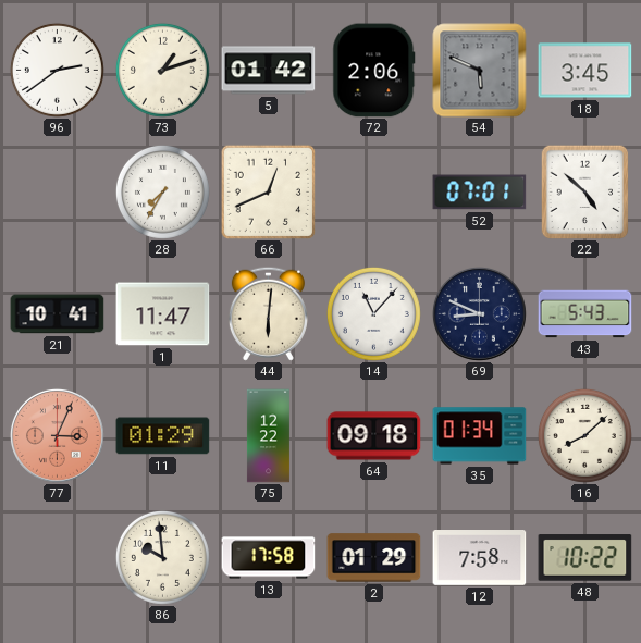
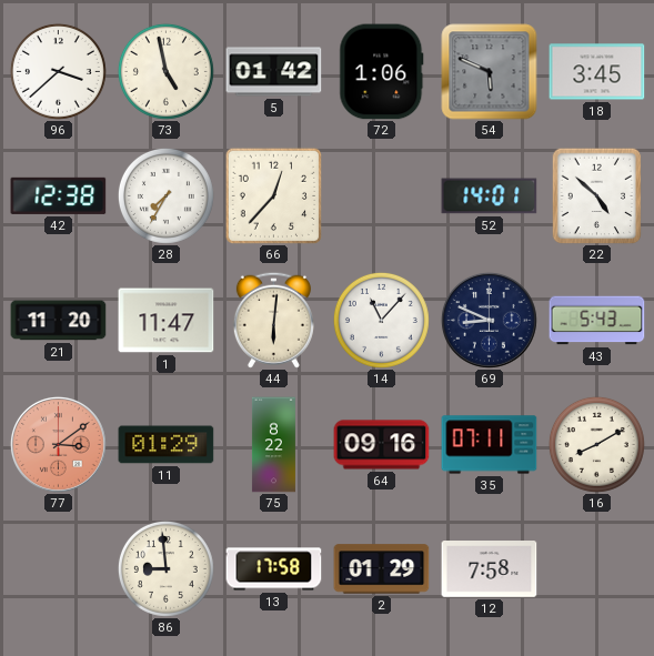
96: 2:39 -> 3:38 (58, 71)
73: 1:12 -> 4:58 (165, 71)
72: 2:06 -> 1:06 (382, 72)
42: none -> 12:38 (59, 195)
66: 12:41 -> 12:37 (273, 195)
52: 07:01 -> 14:01 (490, 196)
21: 10:41 -> 11:20 (59, 321)
77: 3:04 -> 3:09 (58, 444)
75: 12:22 -> 8:22 (273, 445)
64: 09:18 -> 09:16 (382, 445)
35: 01:34 -> 07:11 (490, 445)
16: 8:08 -> 8:10 (596, 444)
86: 9:59 -> 8:59 (165, 568)
48: 10:22 -> none (585, 558)
